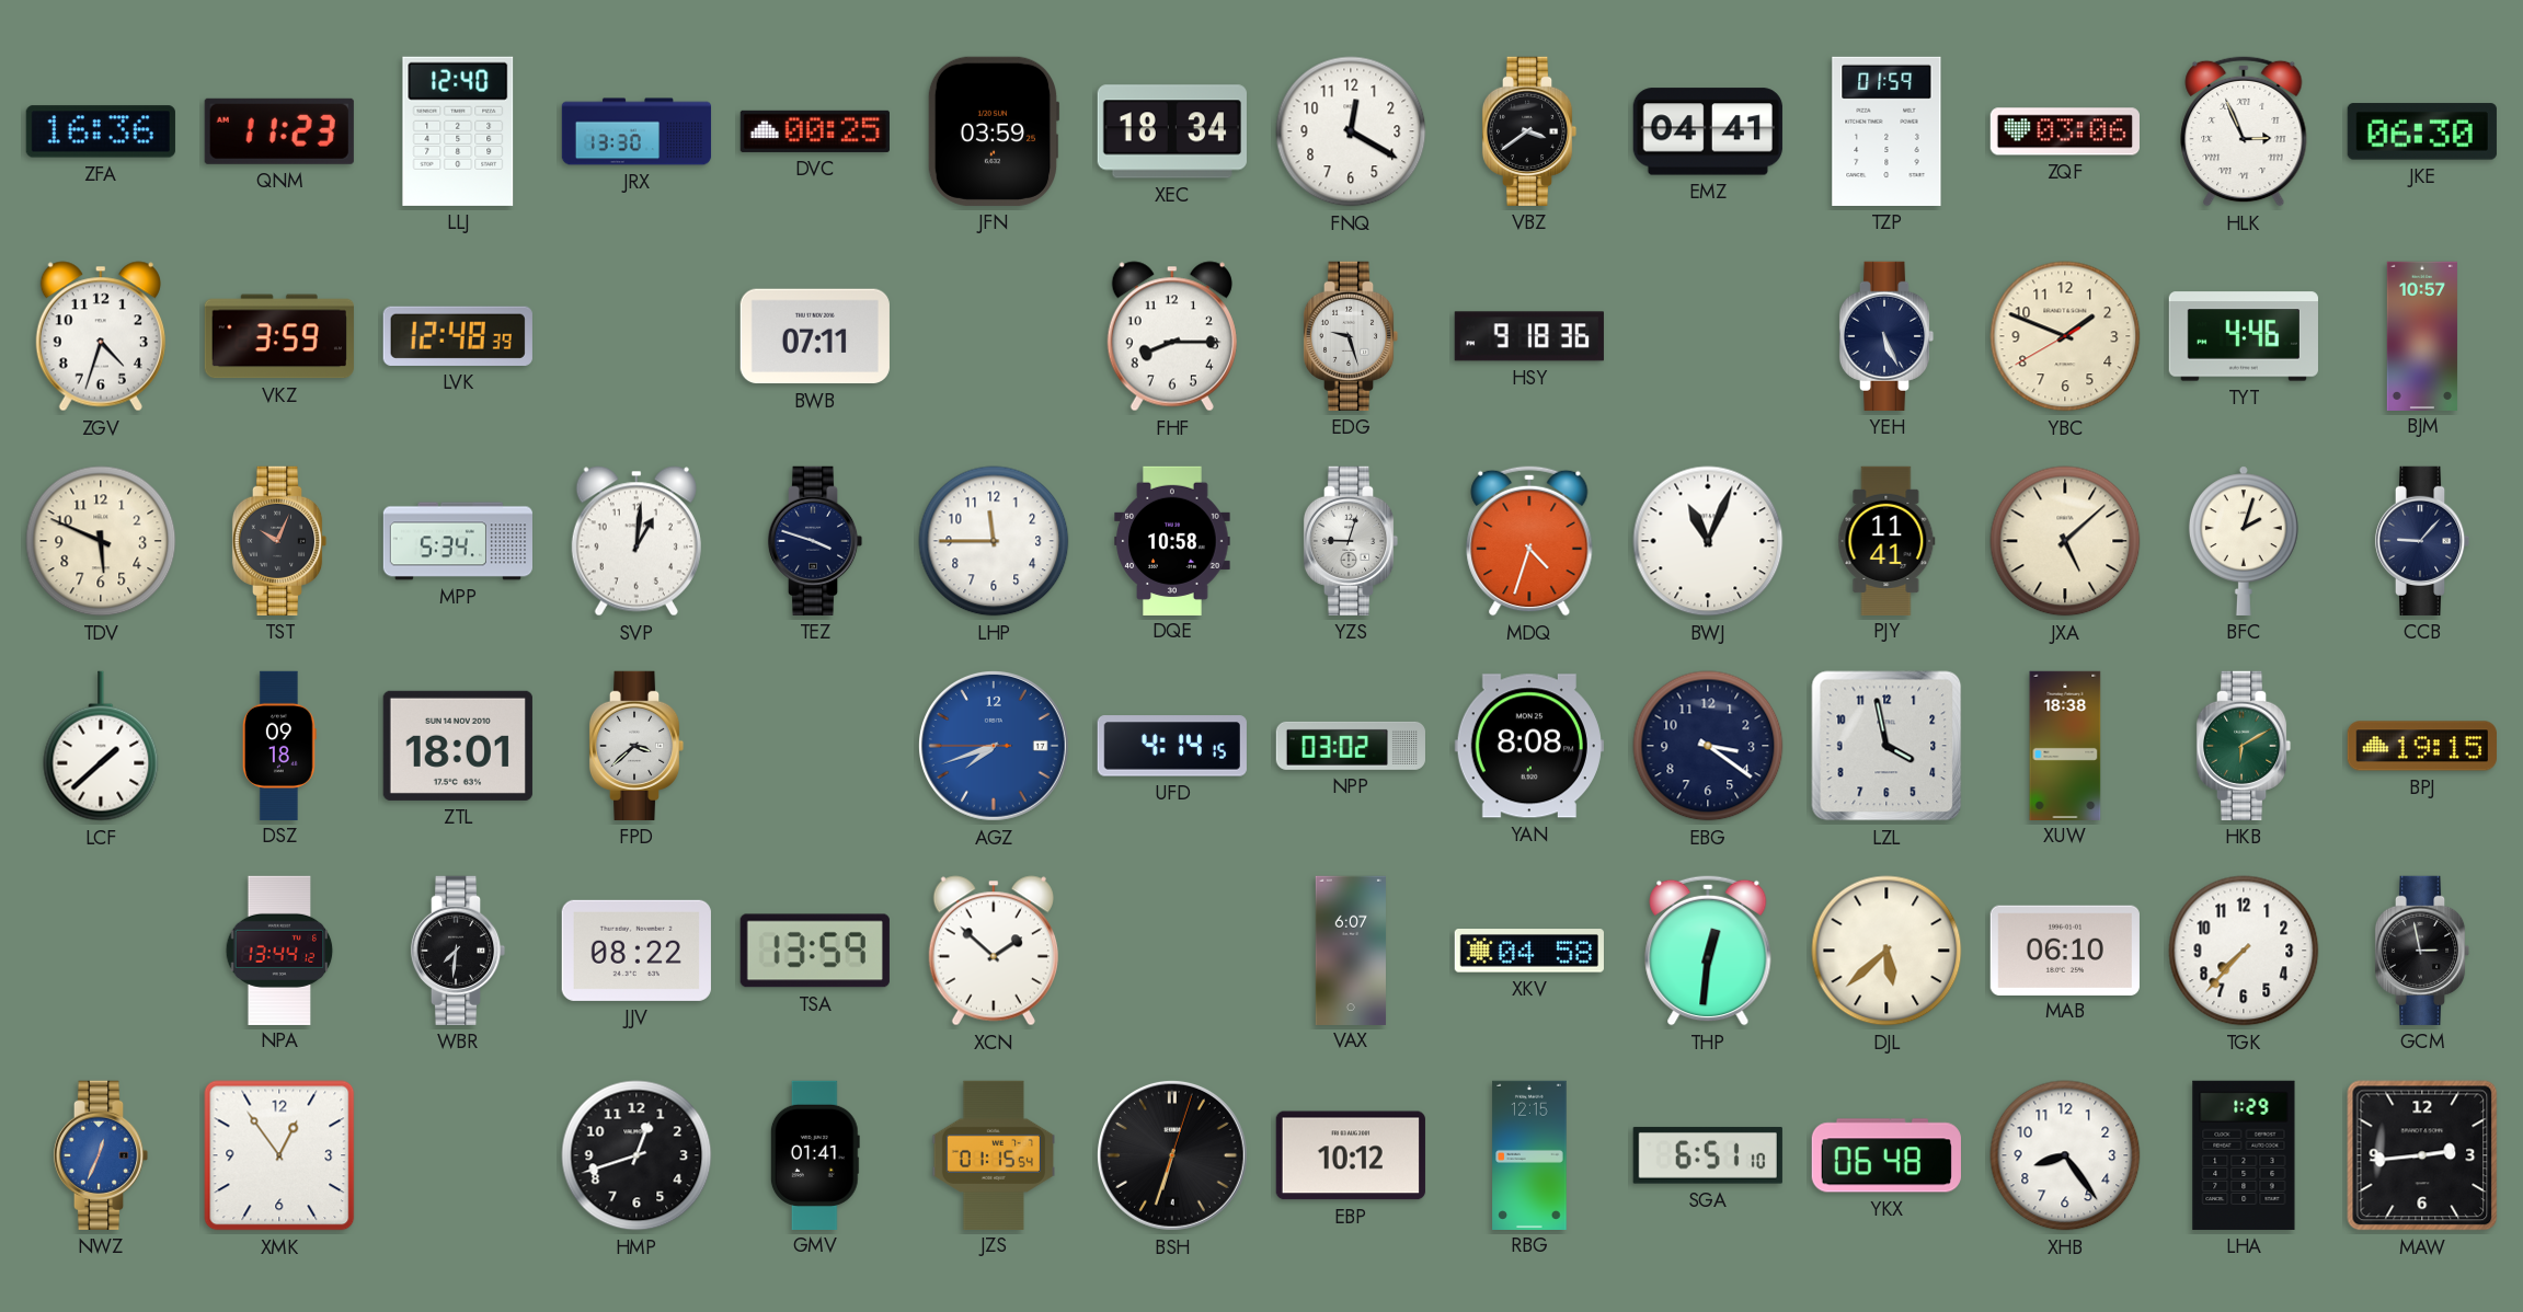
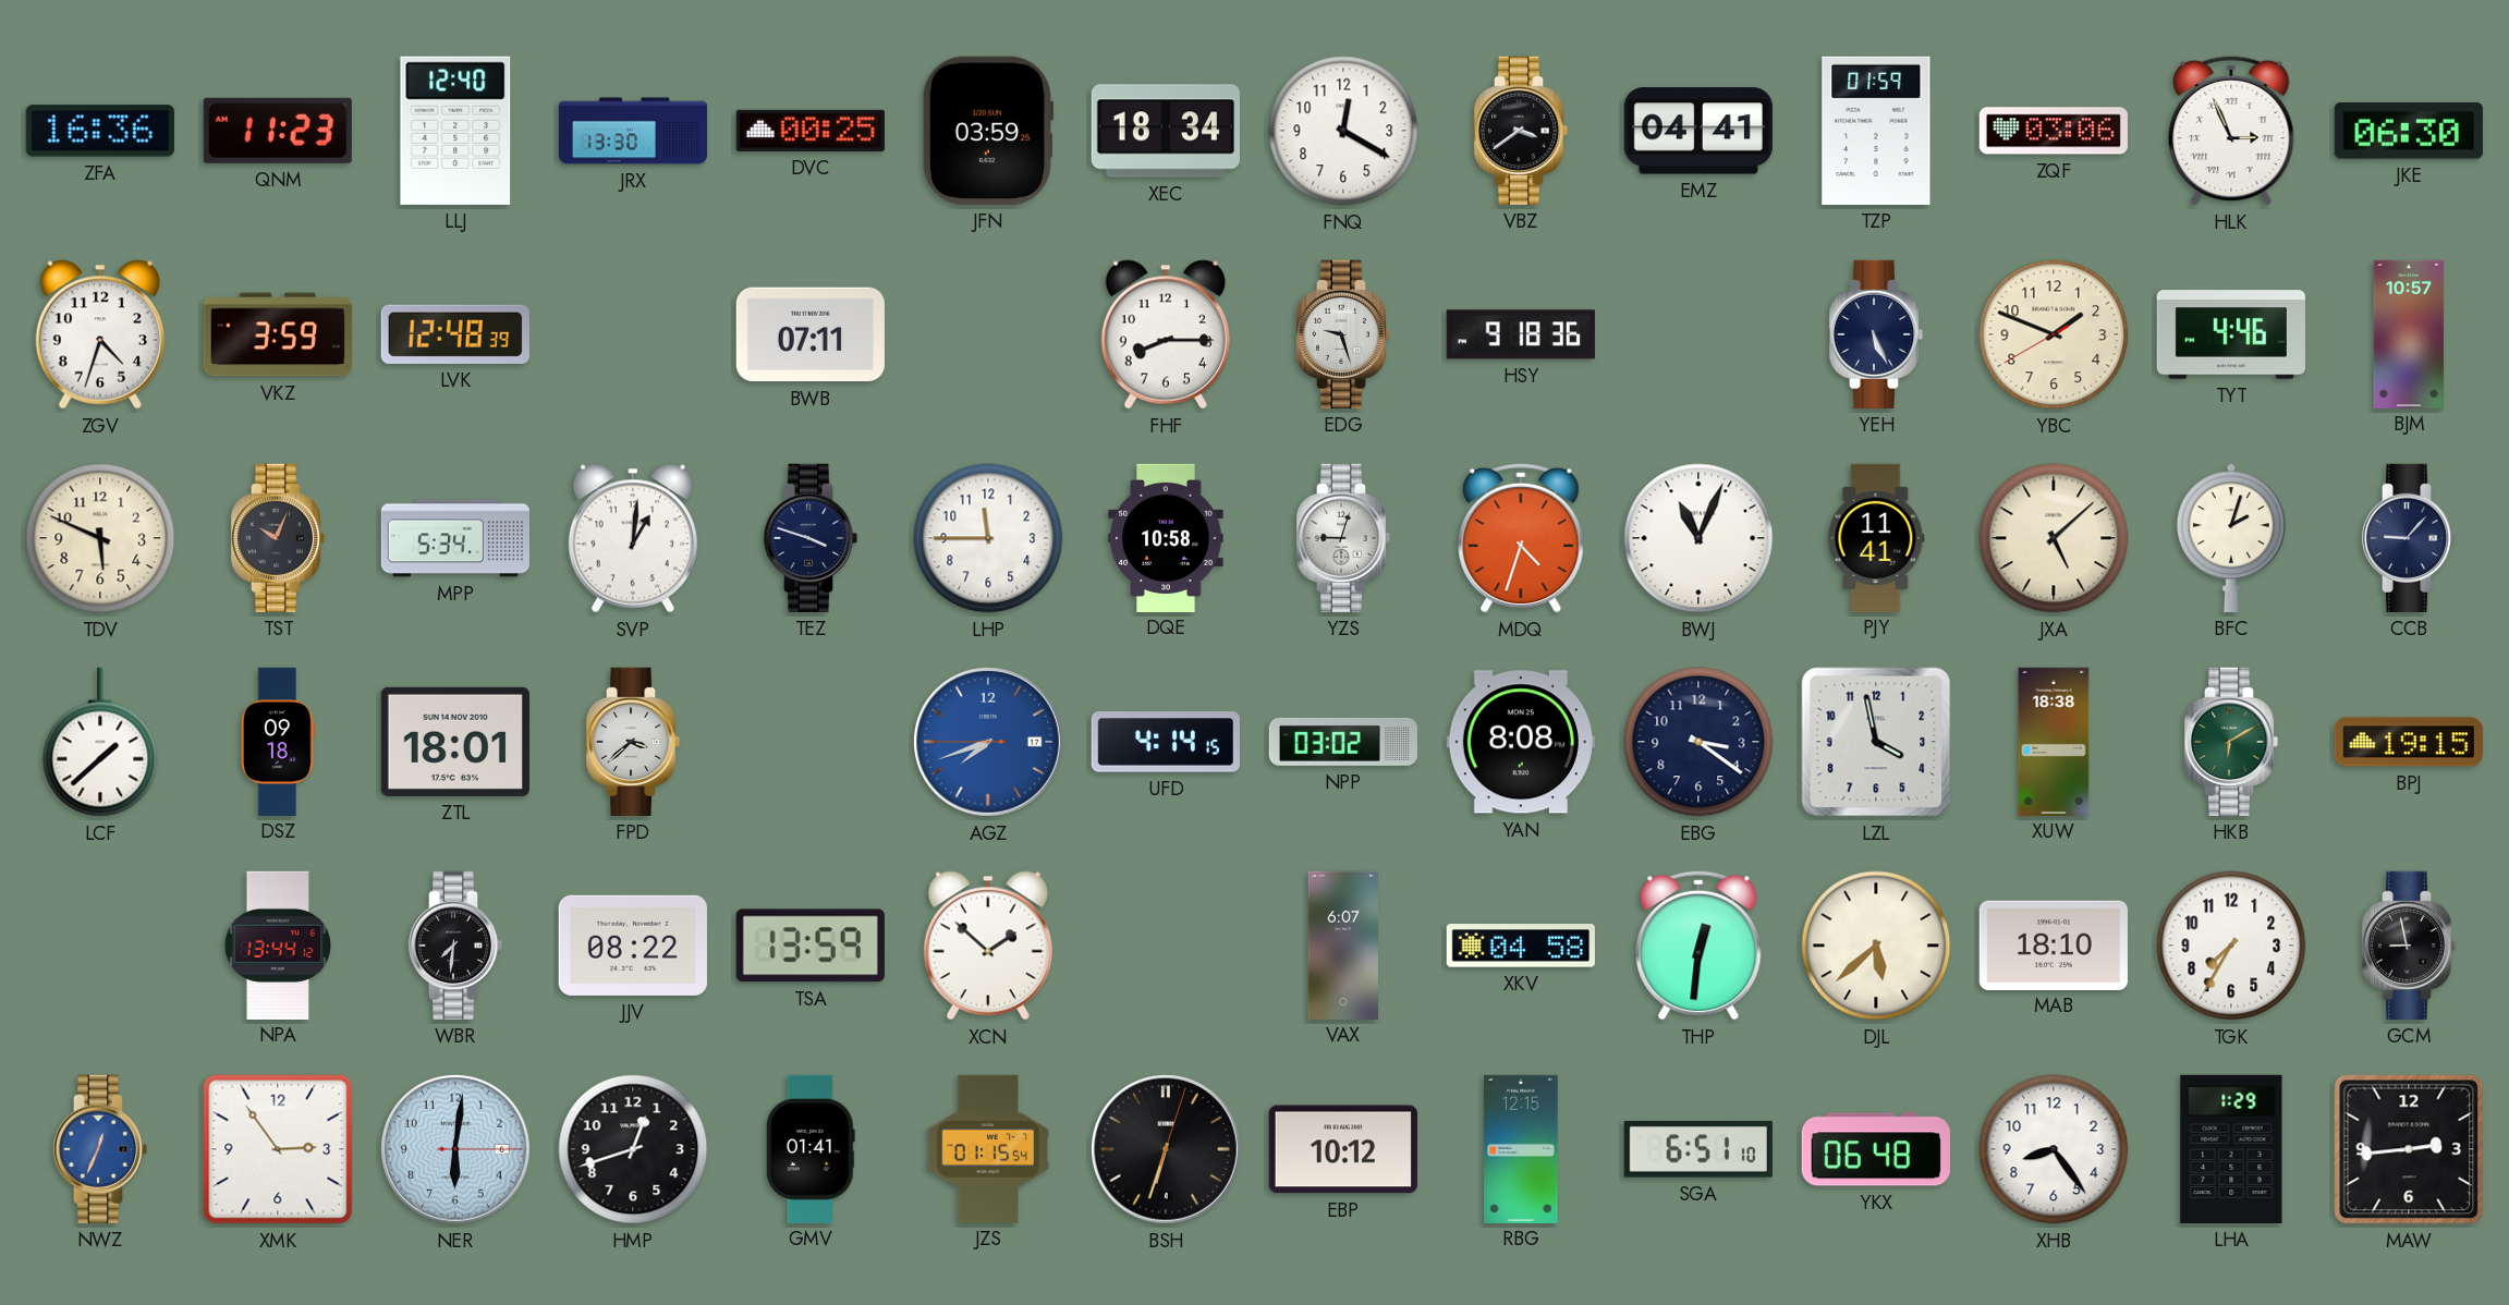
MAB: 06:10 -> 18:10 (2054, 944)
TGK: 7:37 -> 7:35 (2231, 946)
GCM: 2:58 -> 8:58 (2409, 946)
XMK: 12:54 -> 2:54 (278, 1149)
NER: none -> 6:01 (455, 1149)
